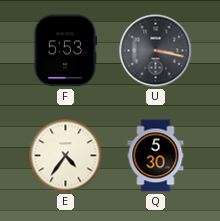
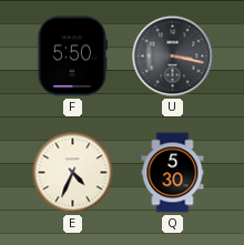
F: 5:53 -> 5:50 (73, 57)
E: 4:36 -> 4:34 (73, 173)
